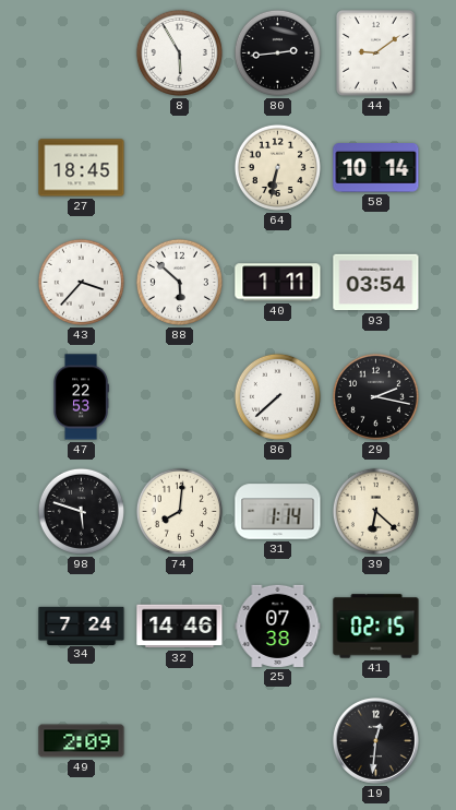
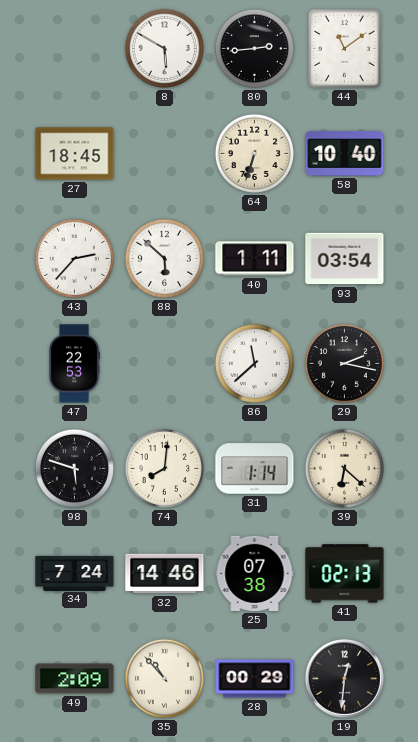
8: 5:55 -> 5:50 (164, 48)
44: 9:09 -> 11:09 (345, 49)
64: 6:32 -> 6:33 (254, 153)
58: 10:14 -> 10:40 (345, 154)
43: 3:37 -> 2:37 (74, 258)
86: 7:38 -> 11:38 (254, 363)
41: 02:15 -> 02:13 (345, 574)
35: none -> 10:53 (164, 678)
28: none -> 00:29 (255, 679)
